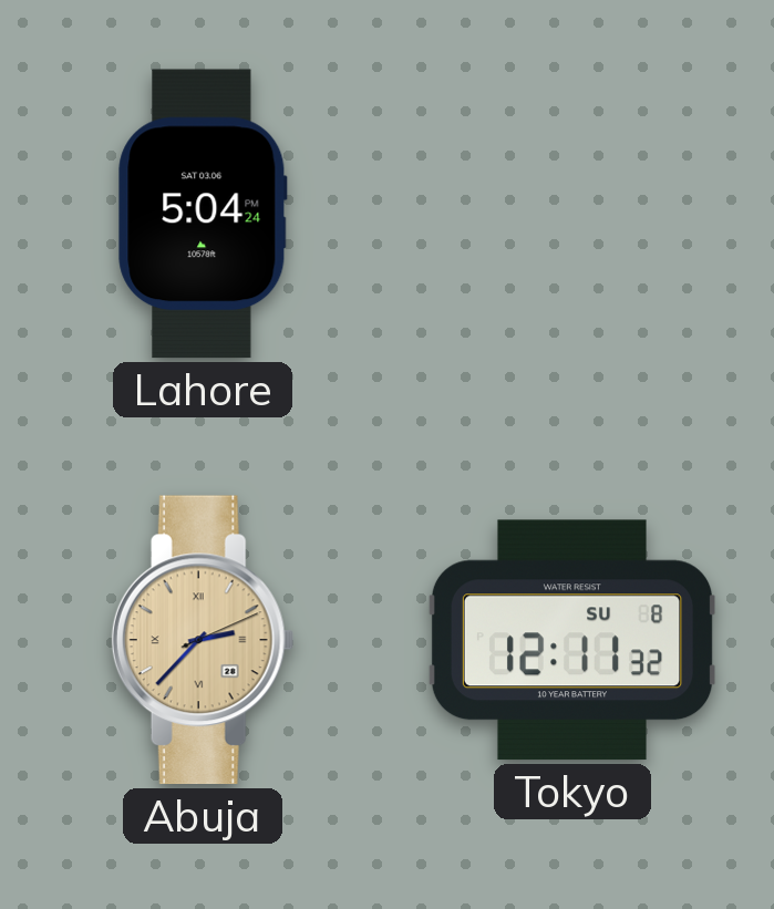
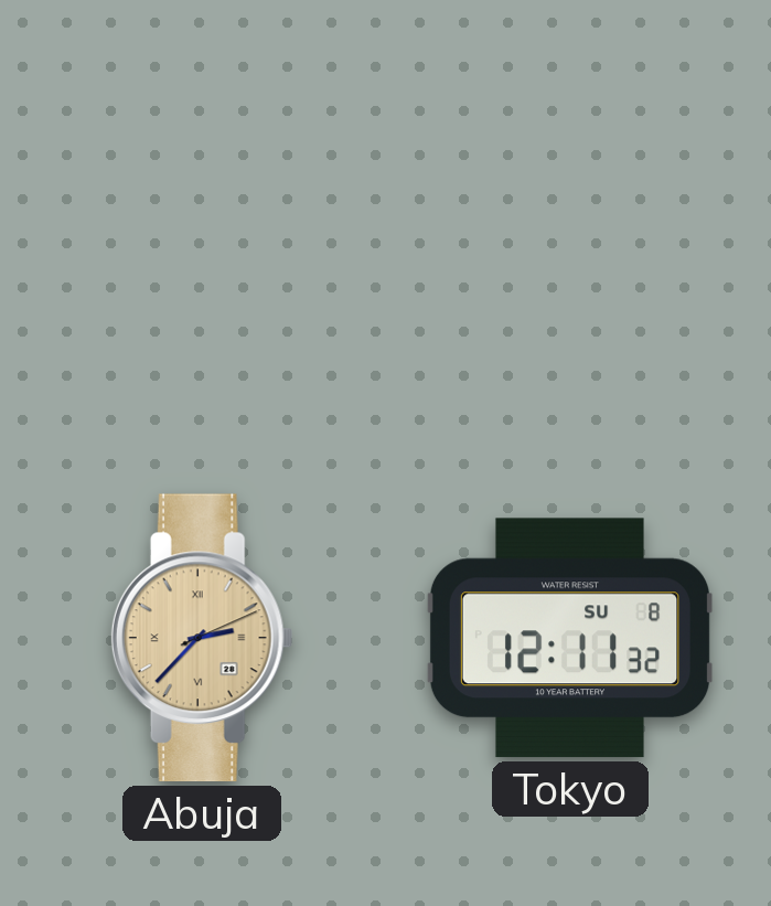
Lahore: 5:04 -> none (203, 214)
